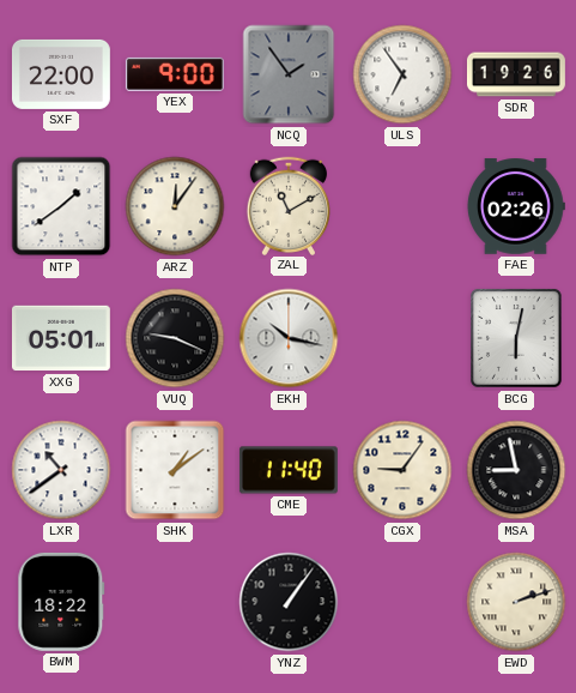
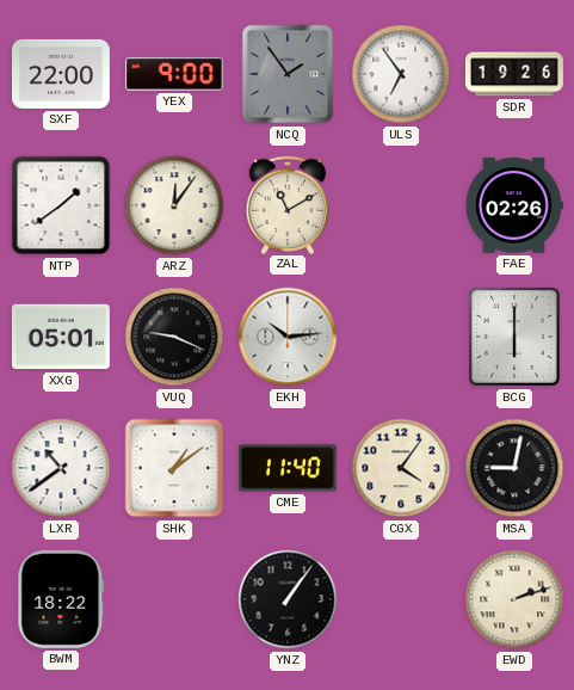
EKH: 10:17 -> 10:14 (288, 337)
BCG: 6:02 -> 6:00 (514, 338)
CGX: 9:06 -> 4:06 (401, 468)
MSA: 8:58 -> 9:02 (514, 468)
